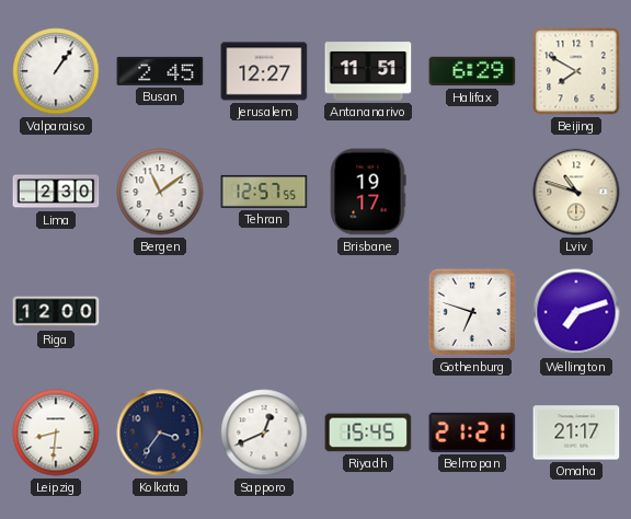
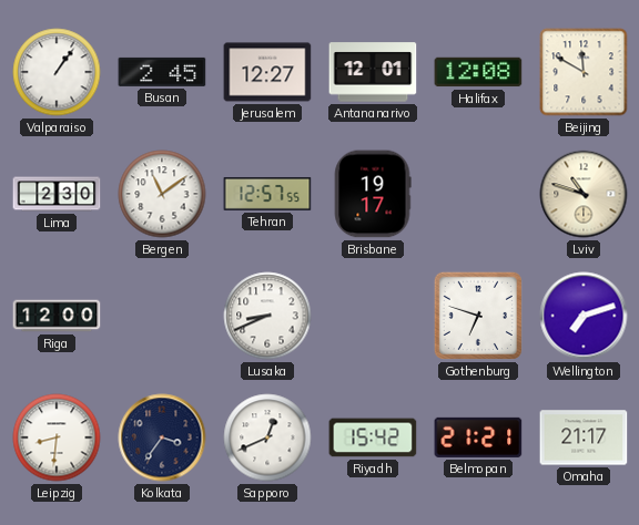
Antananarivo: 11:51 -> 12:01 (373, 72)
Halifax: 6:29 -> 12:08 (478, 72)
Beijing: 7:50 -> 11:50 (584, 72)
Lusaka: none -> 8:41 (267, 316)
Riyadh: 15:45 -> 15:42 (373, 437)
